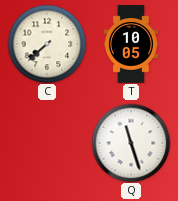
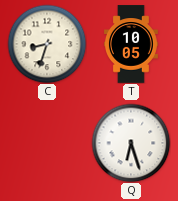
C: 7:38 -> 8:33 (47, 44)
Q: 11:27 -> 6:27 (131, 143)
